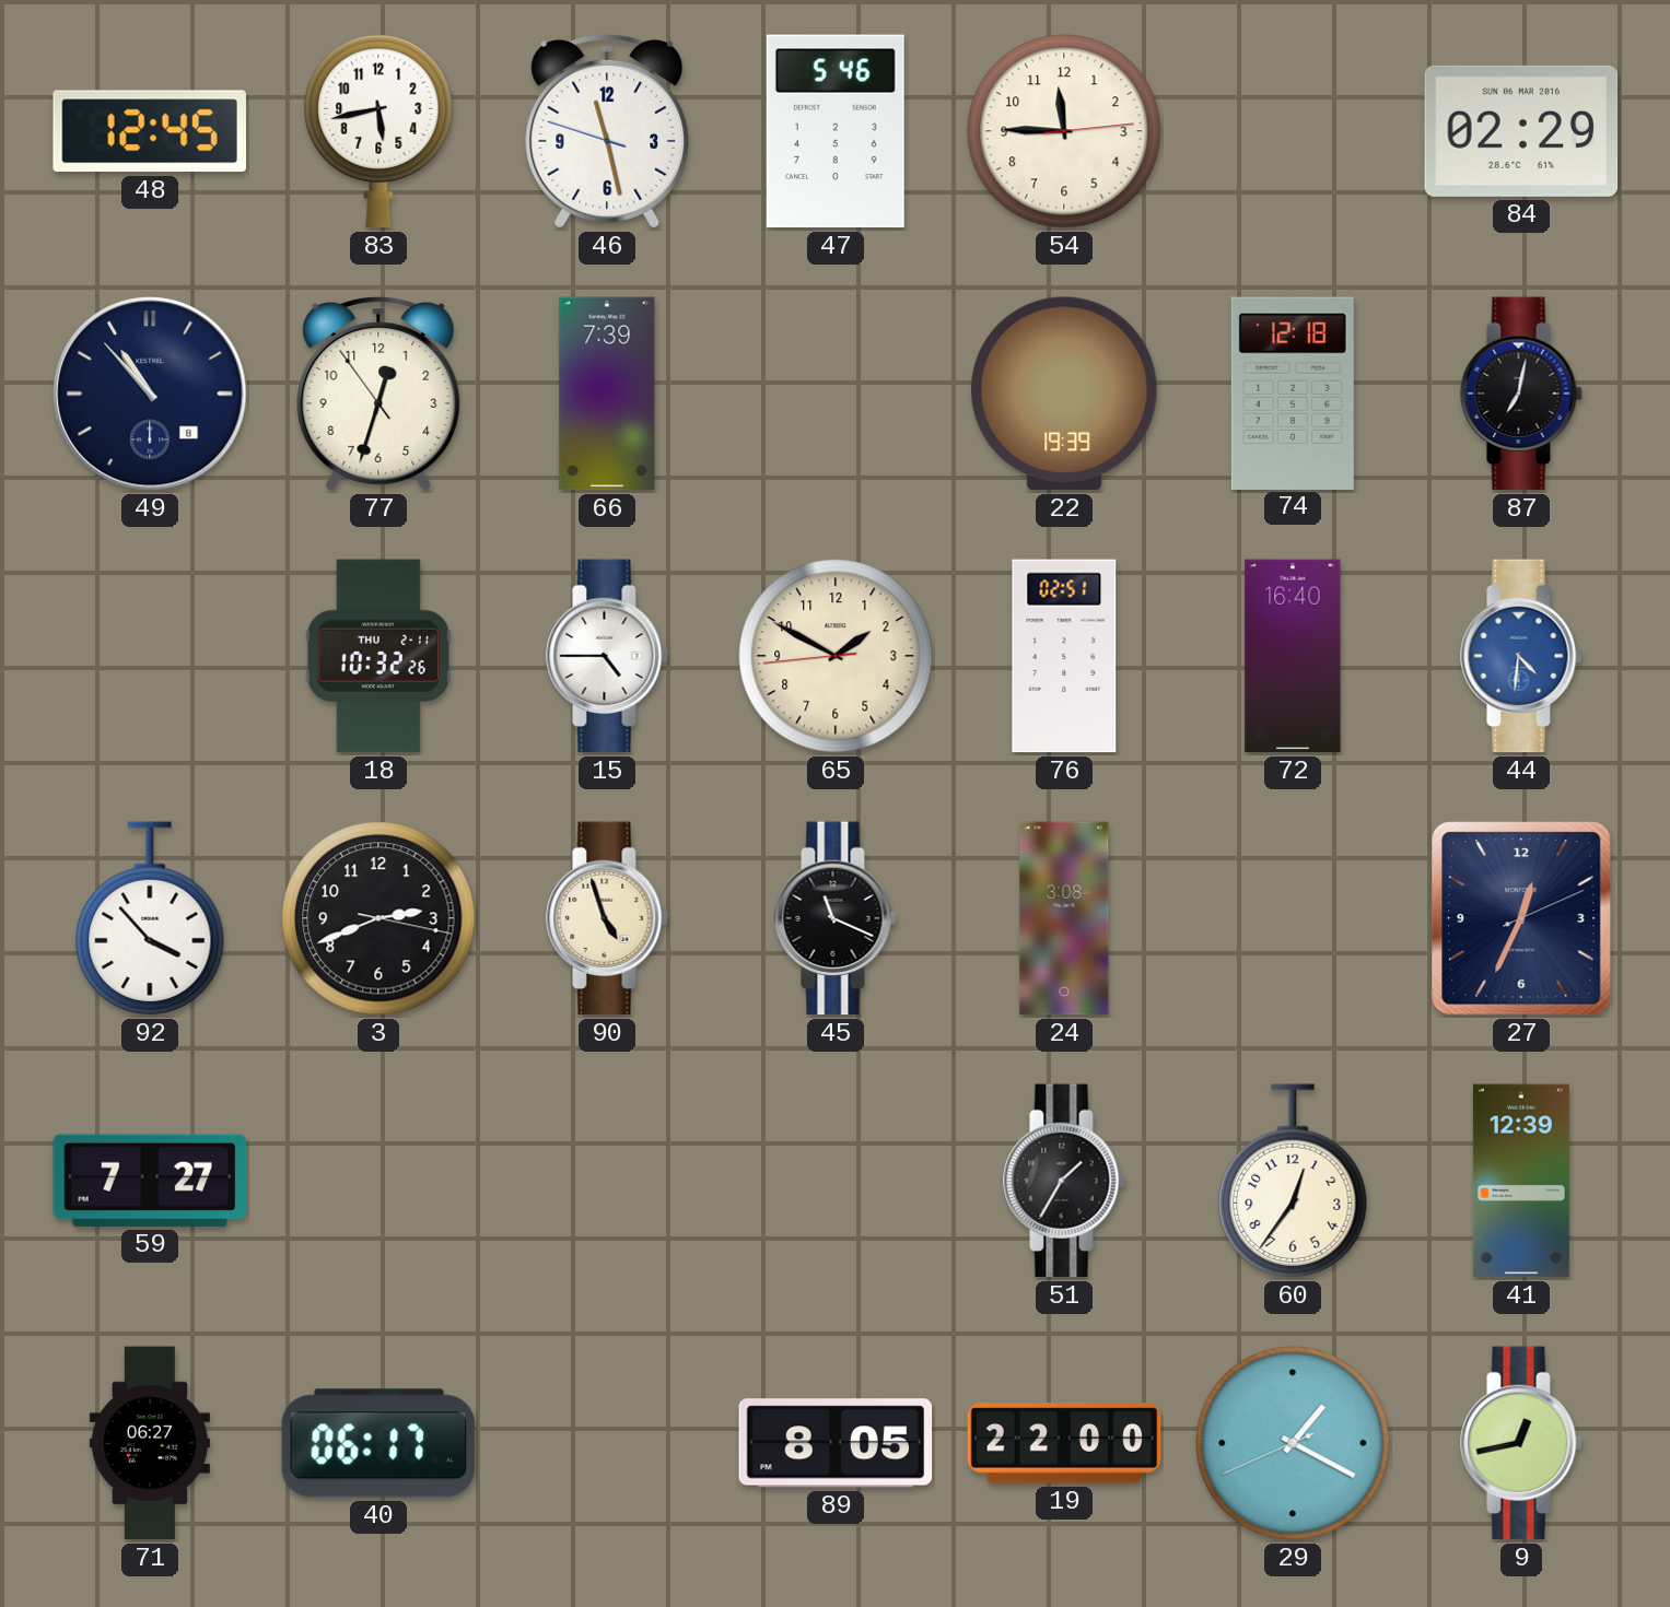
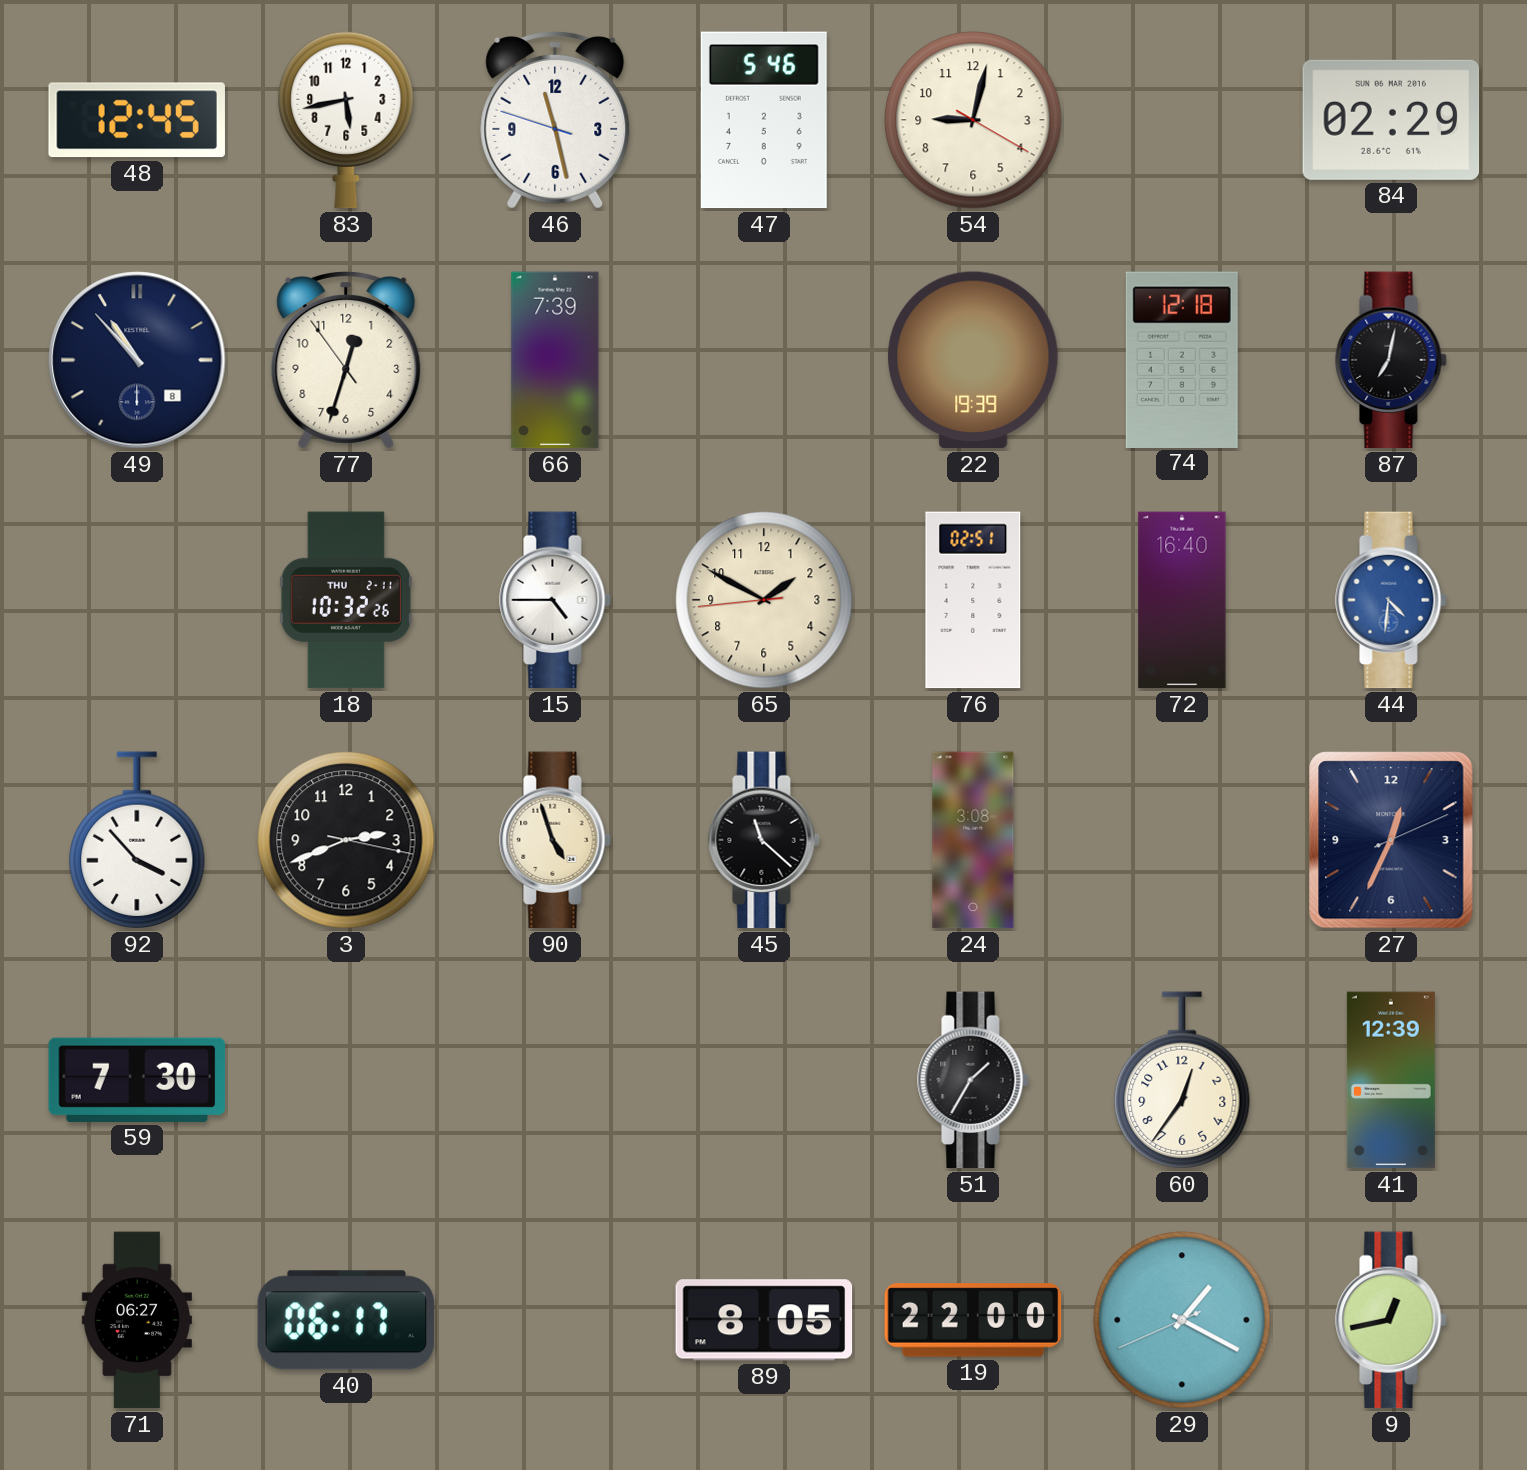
54: 11:45 -> 9:02 (973, 120)
45: 11:19 -> 11:22 (764, 840)
59: 7:27 -> 7:30 (137, 1080)
